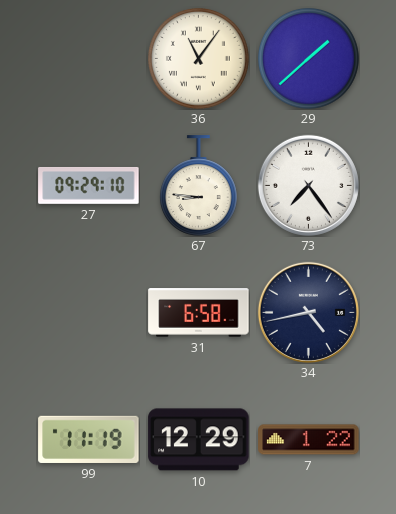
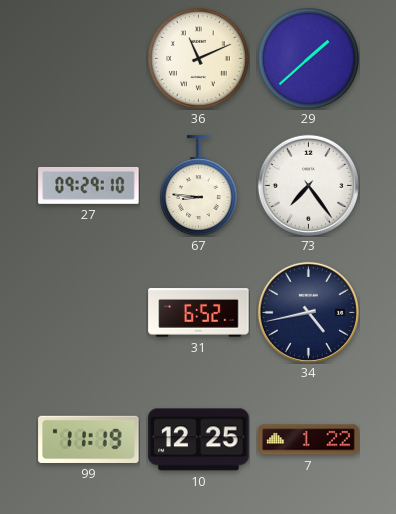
36: 11:06 -> 11:11 (198, 58)
31: 6:58 -> 6:52 (199, 313)
10: 12:29 -> 12:25 (199, 440)
